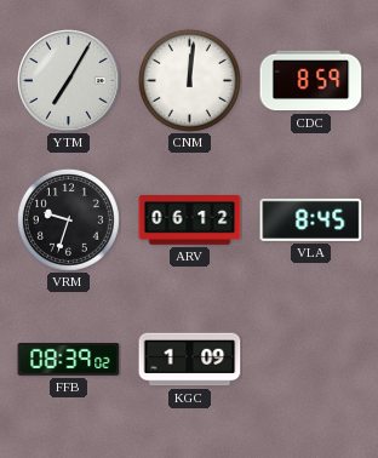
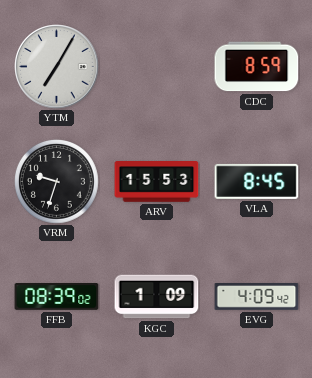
CNM: 12:01 -> none (189, 80)
ARV: 06:12 -> 15:53 (157, 182)
EVG: none -> 4:09 (257, 297)
